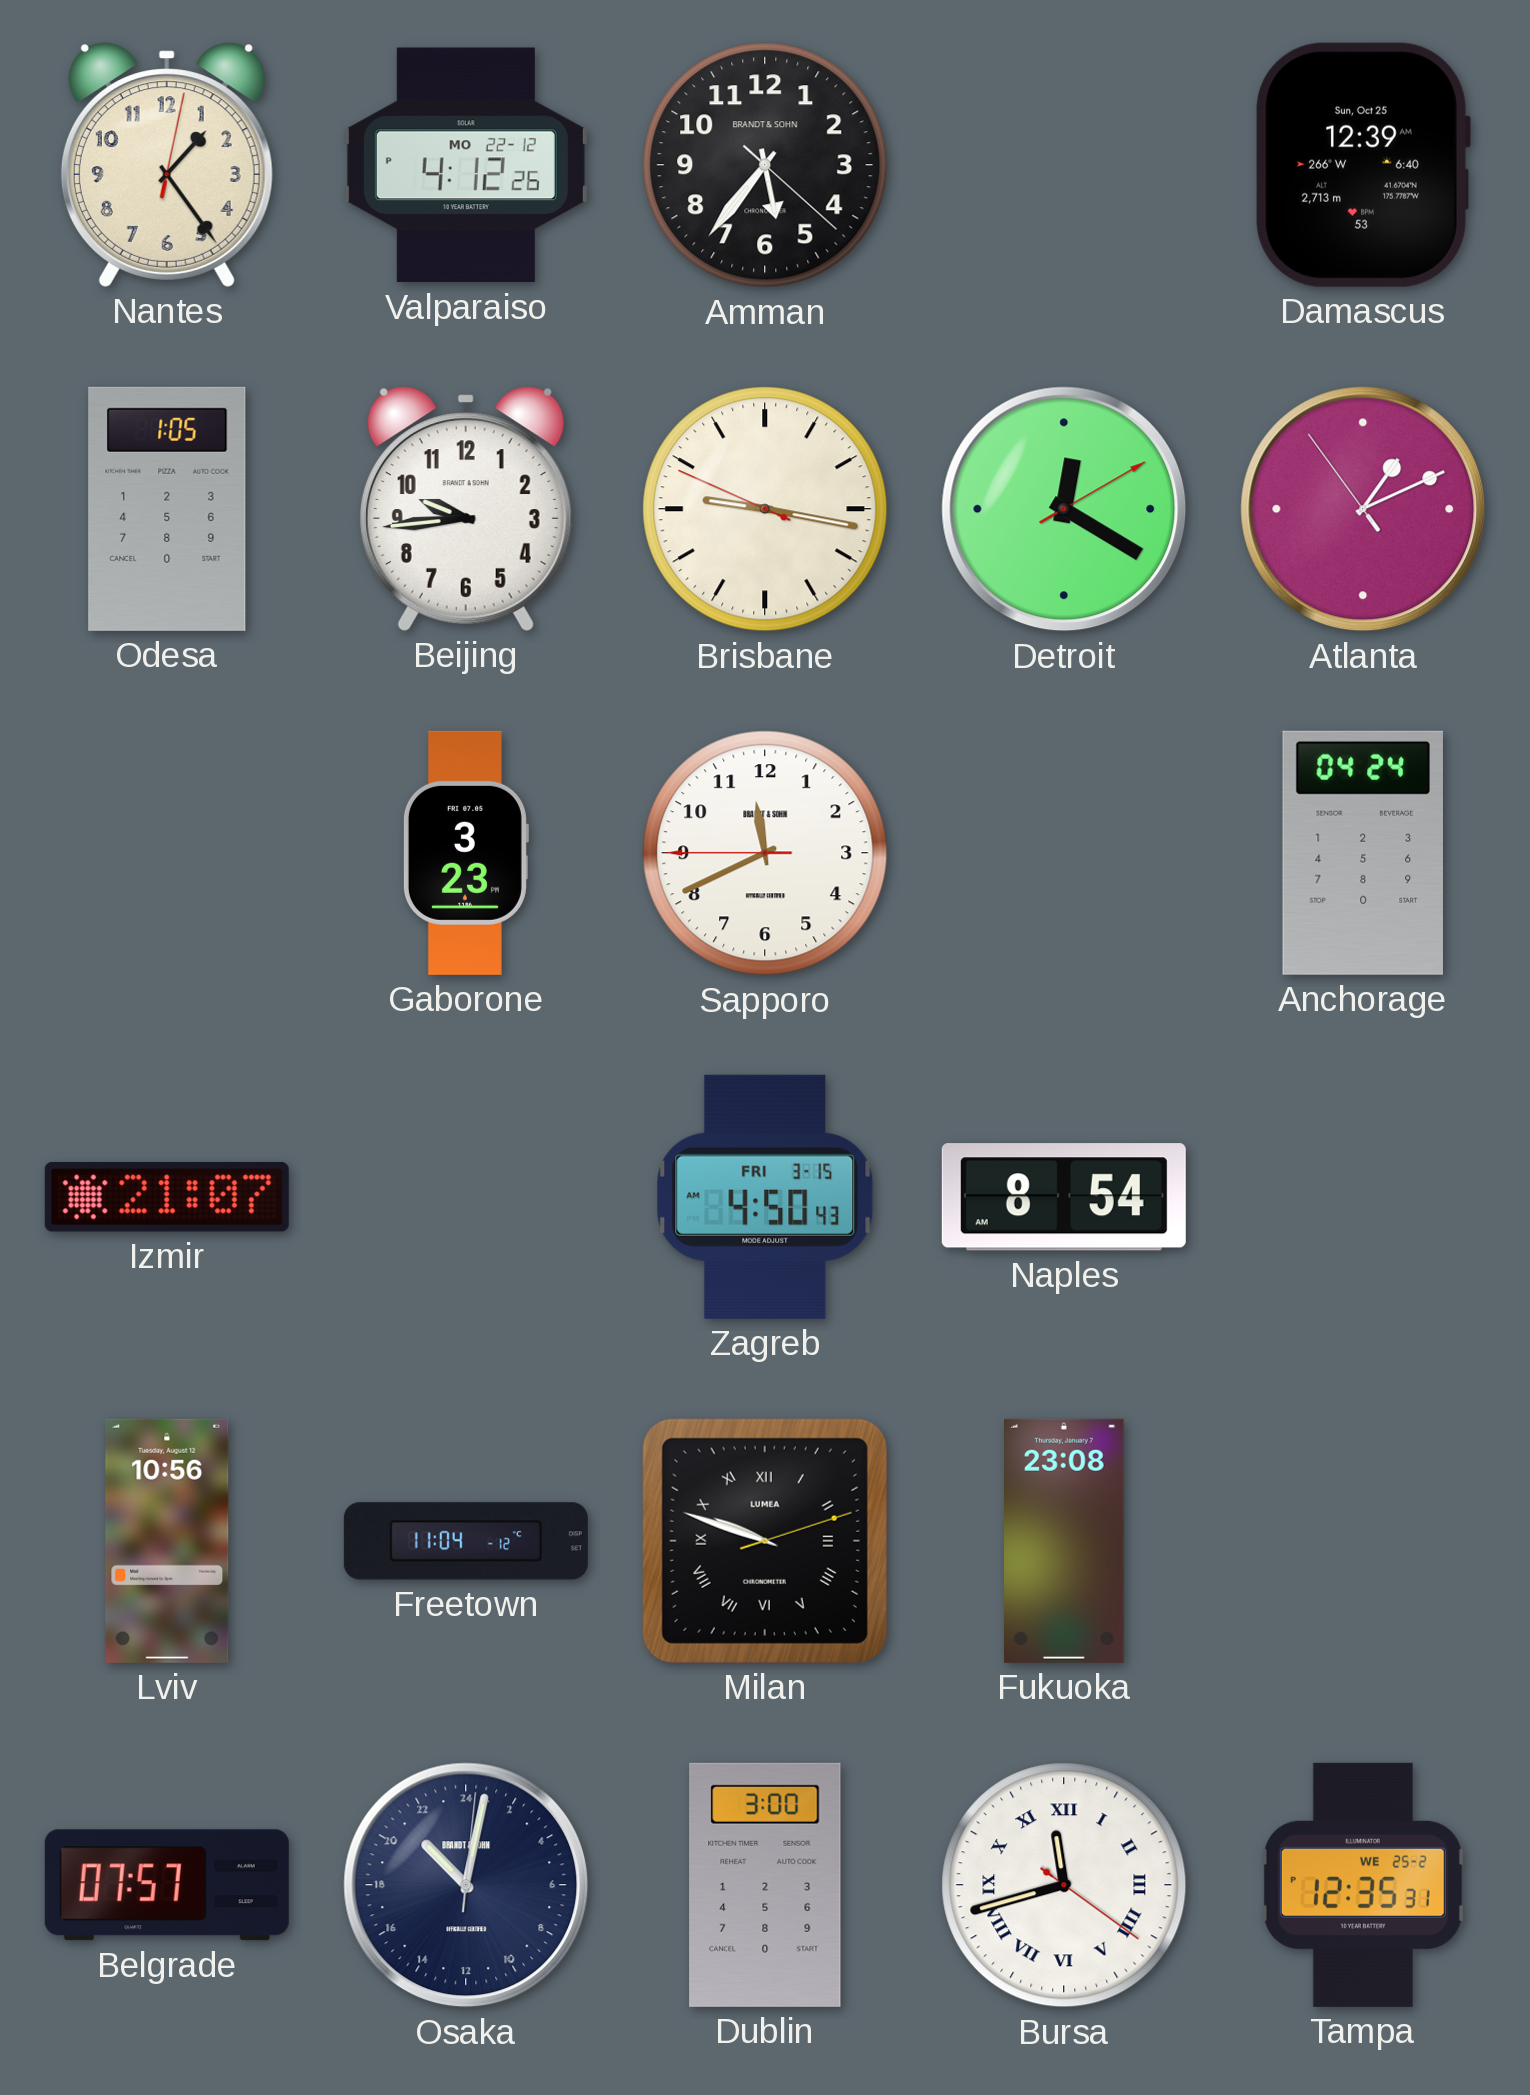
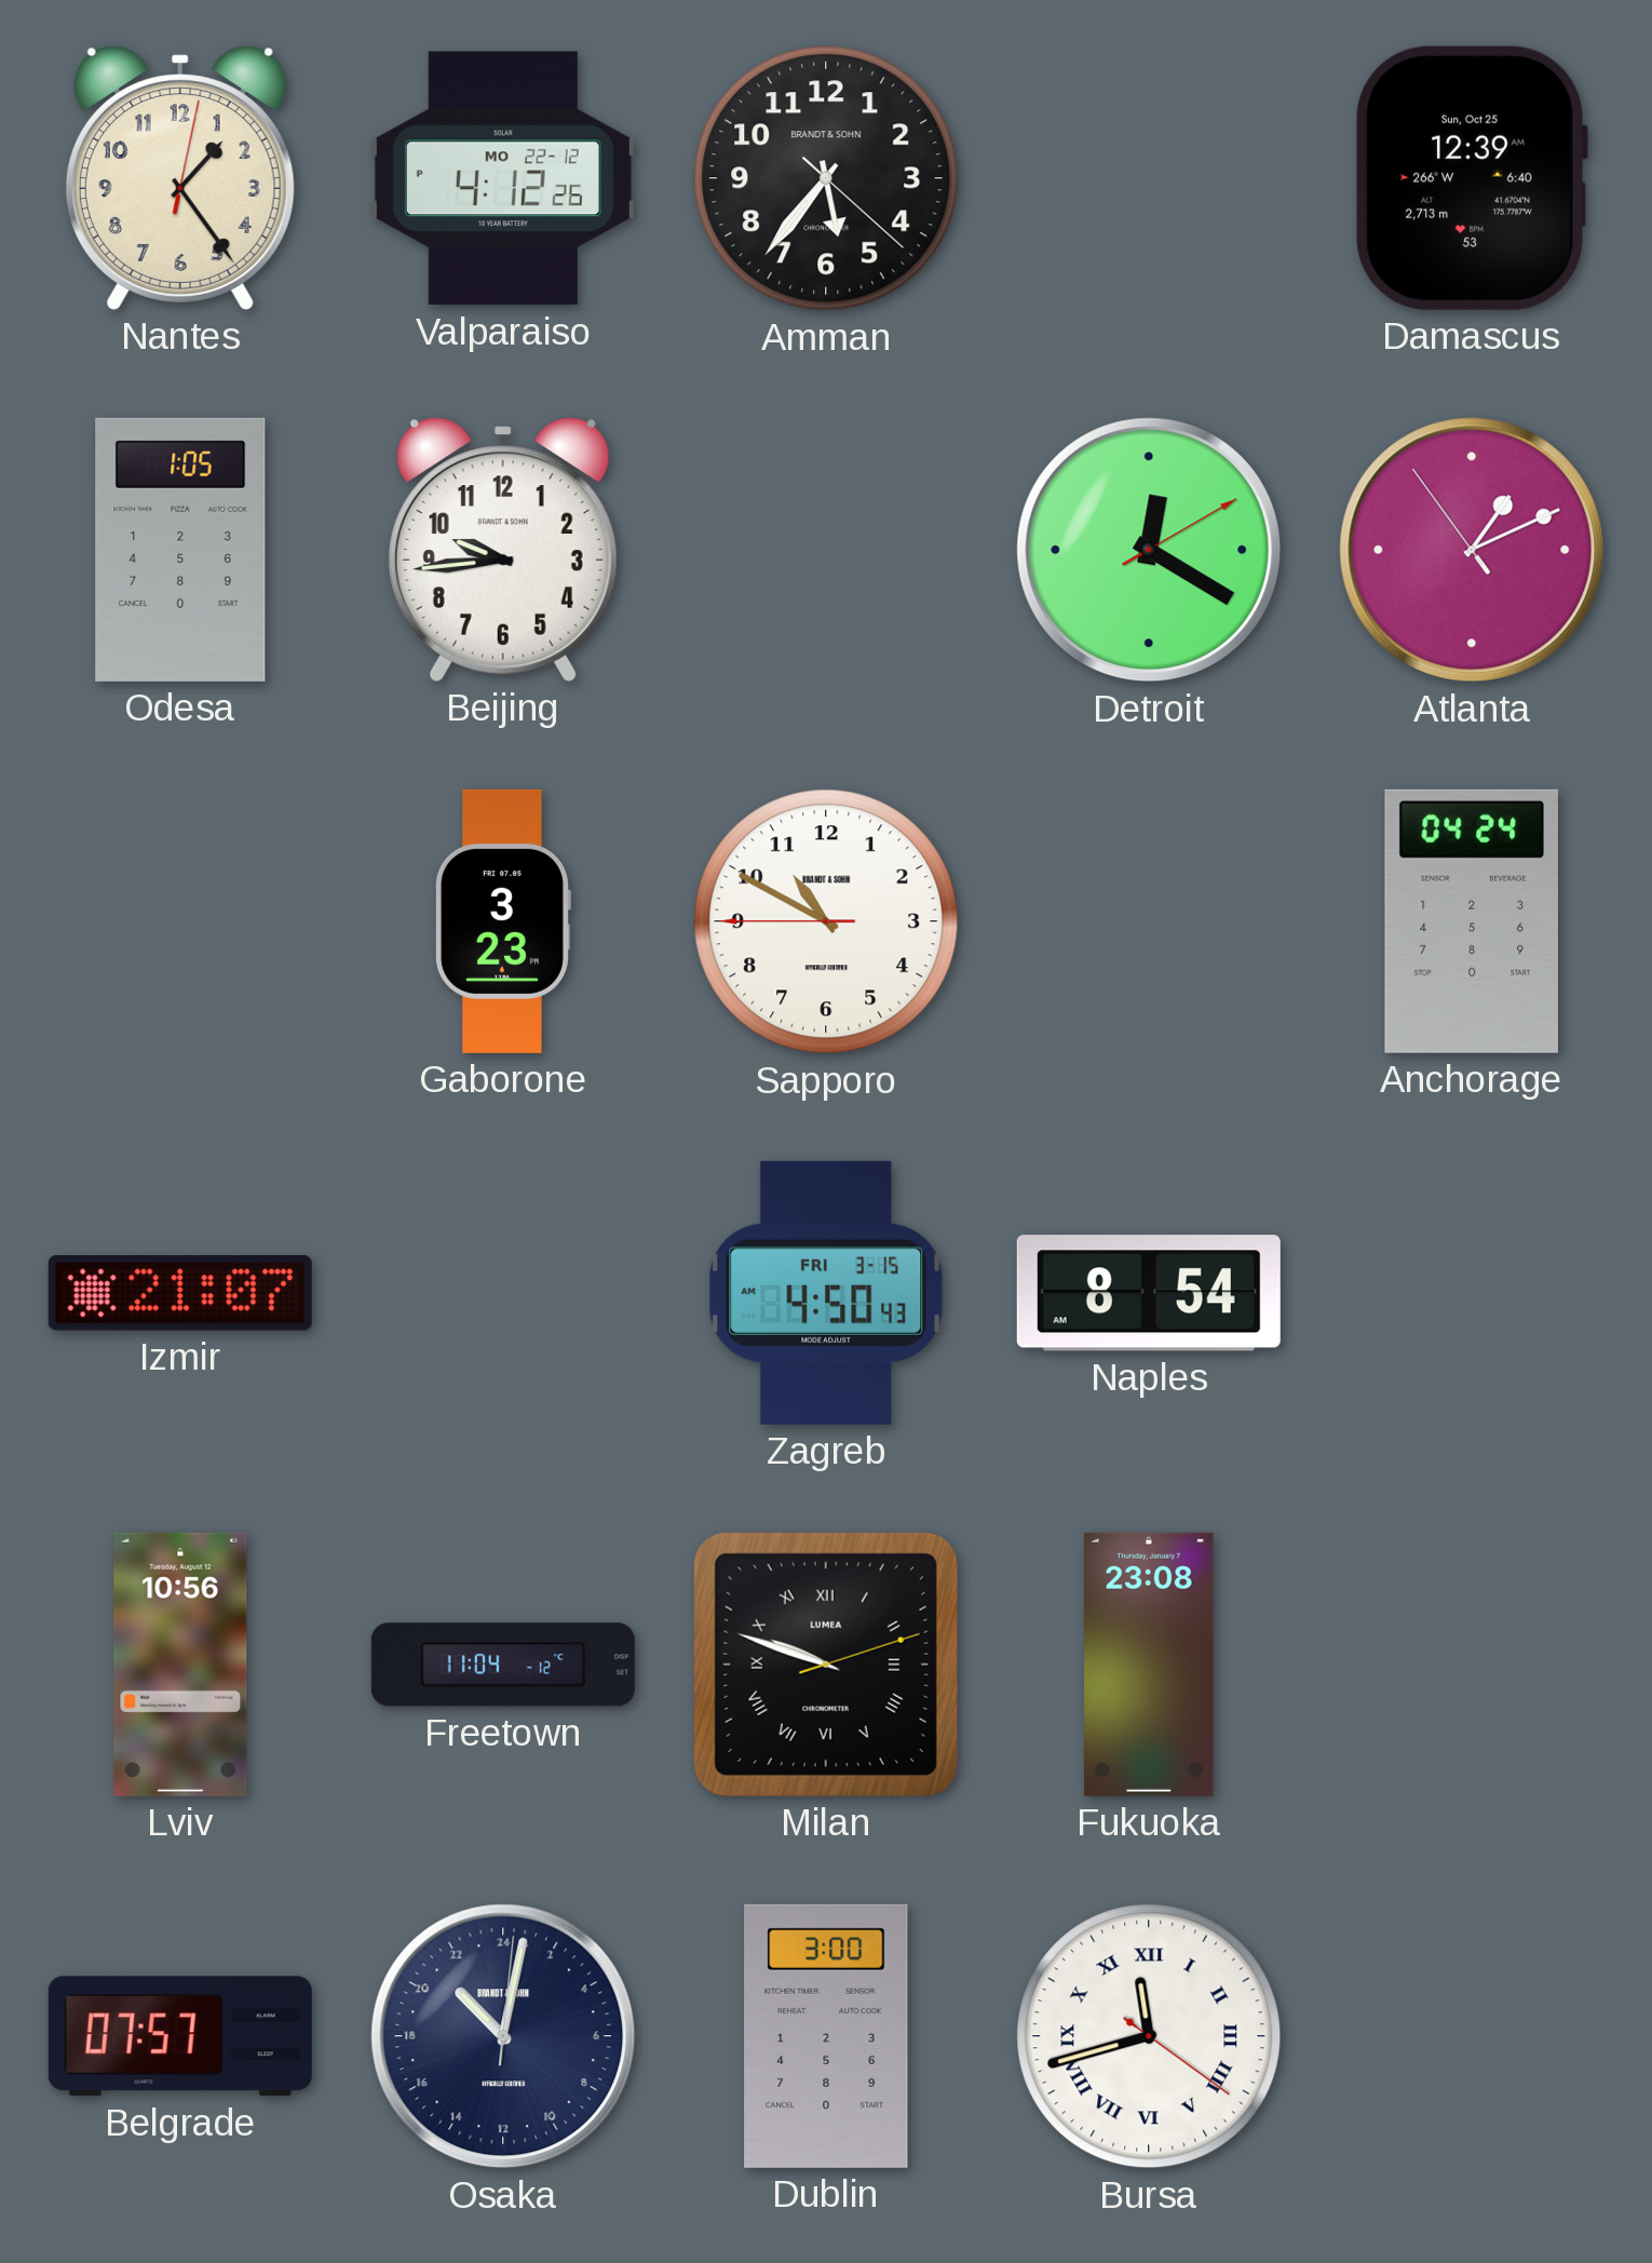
Brisbane: 9:16 -> none (765, 509)
Sapporo: 11:40 -> 10:49 (826, 921)
Tampa: 12:35 -> none (1363, 1885)
